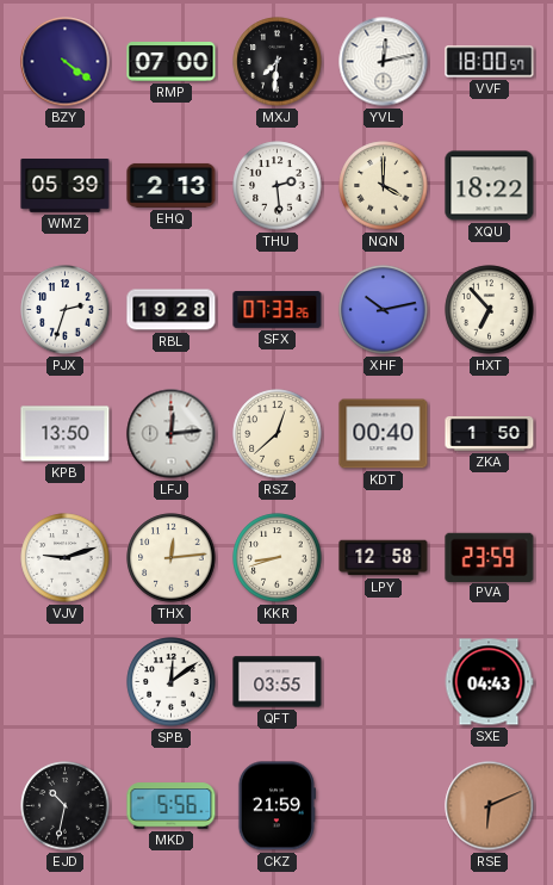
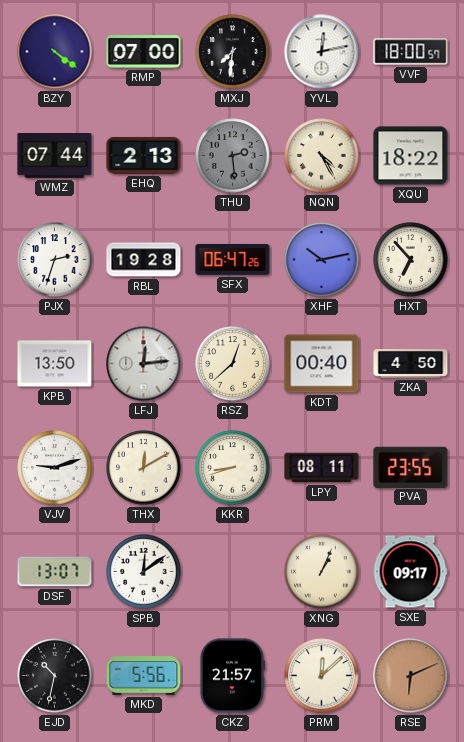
WMZ: 05:39 -> 07:44 (55, 156)
THU dial: white -> grey (233, 156)
NQN: 4:00 -> 4:25 (322, 156)
SFX: 07:33 -> 06:47 (233, 259)
ZKA: 1:50 -> 4:50 (411, 364)
THX: 12:14 -> 12:10 (144, 468)
LPY: 12:58 -> 08:11 (322, 468)
PVA: 23:59 -> 23:55 (411, 467)
DSF: none -> 13:07 (55, 572)
QFT: 03:55 -> none (278, 682)
XNG: none -> 1:04 (322, 572)
SXE: 04:43 -> 09:17 (410, 572)
CKZ: 21:59 -> 21:57 (232, 676)
PRM: none -> 12:08 (322, 676)
